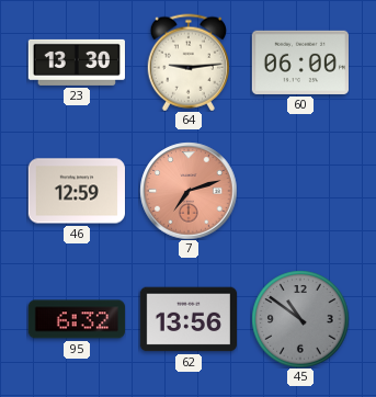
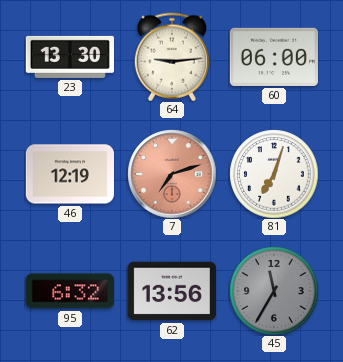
46: 12:59 -> 12:19 (69, 174)
81: none -> 7:03 (274, 174)
45: 10:51 -> 11:35 (274, 291)
